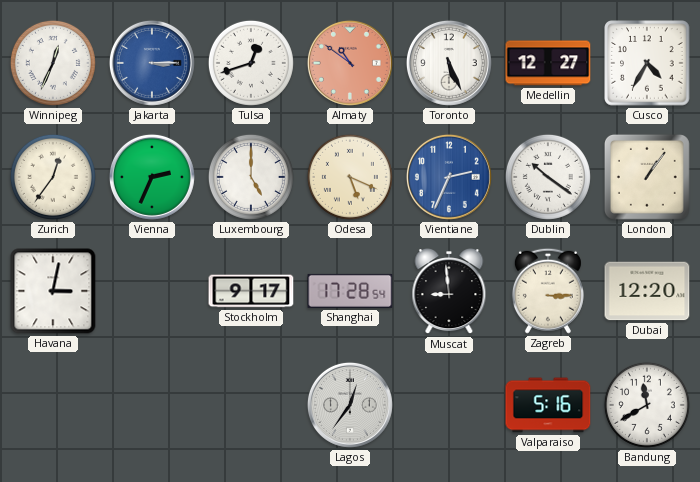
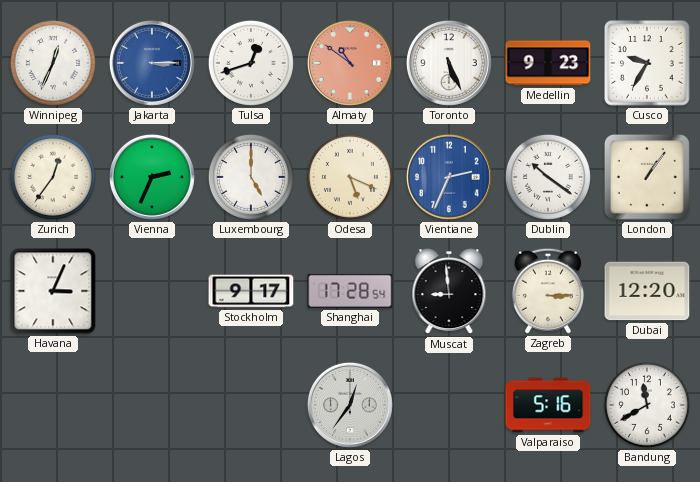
Medellin: 12:27 -> 9:23 (548, 63)
Cusco: 4:35 -> 9:35 (647, 63)
Havana: 3:02 -> 3:04 (53, 291)
